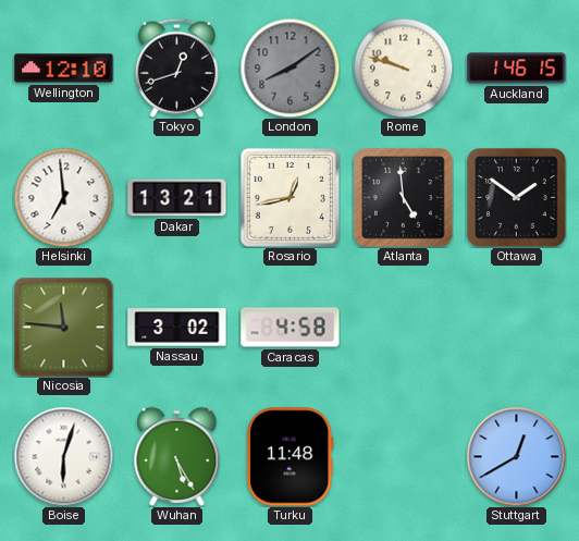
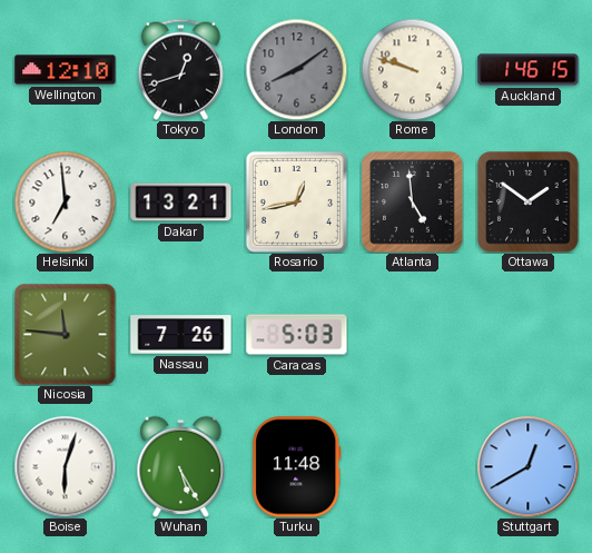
Nassau: 3:02 -> 7:26 (181, 335)
Caracas: 4:58 -> 5:03 (297, 335)
